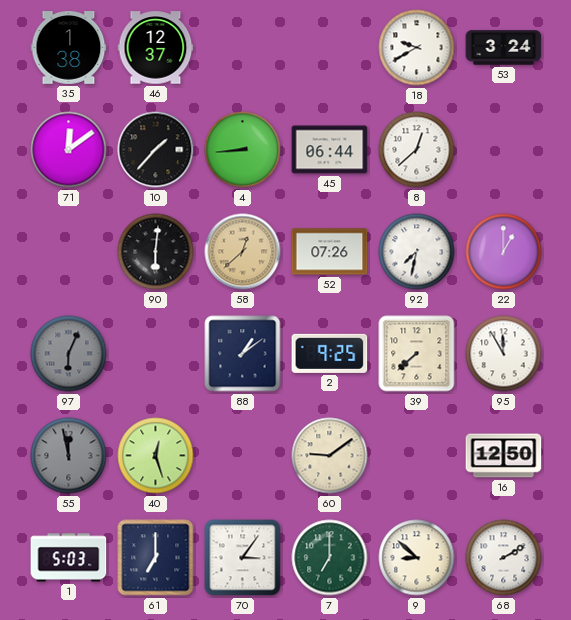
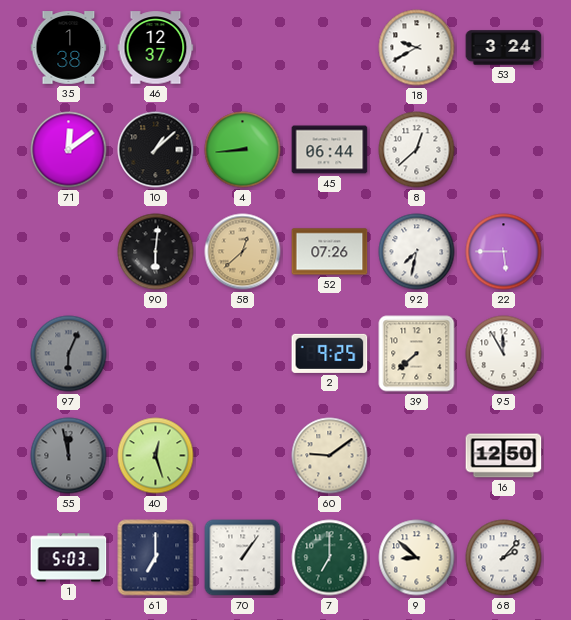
10: 1:37 -> 1:08 (156, 150)
22: 1:00 -> 5:45 (504, 252)
88: 1:09 -> none (243, 354)
70: 3:06 -> 1:06 (243, 558)
68: 2:10 -> 2:07 (504, 558)
